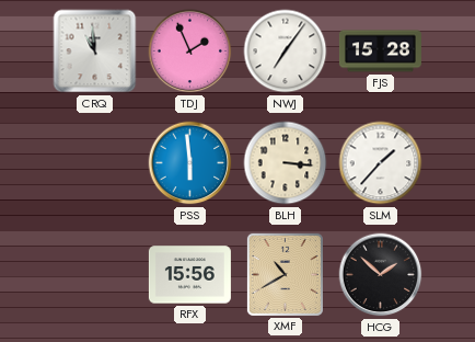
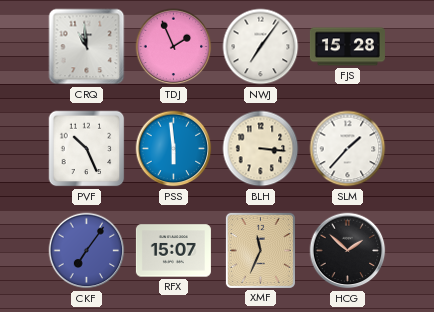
PVF: none -> 10:26 (87, 149)
CKF: none -> 7:06 (87, 251)
RFX: 15:56 -> 15:07 (173, 251)
XMF: 10:40 -> 11:34 (260, 250)
